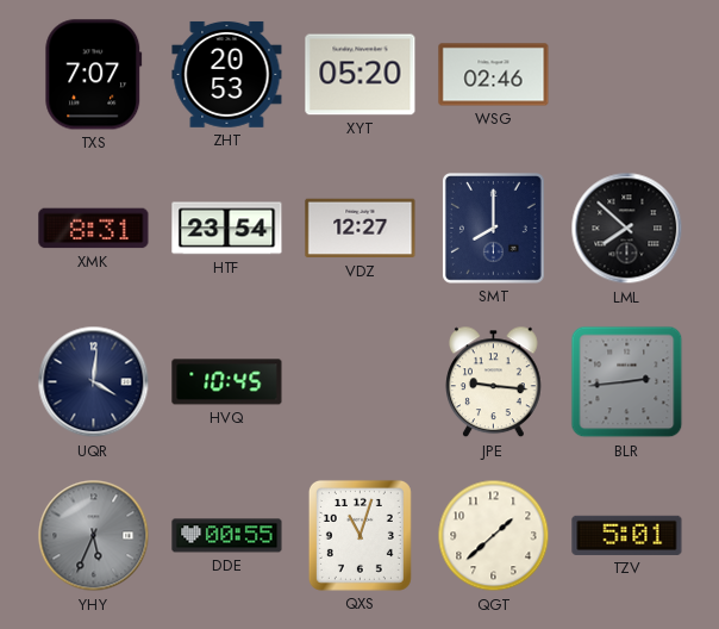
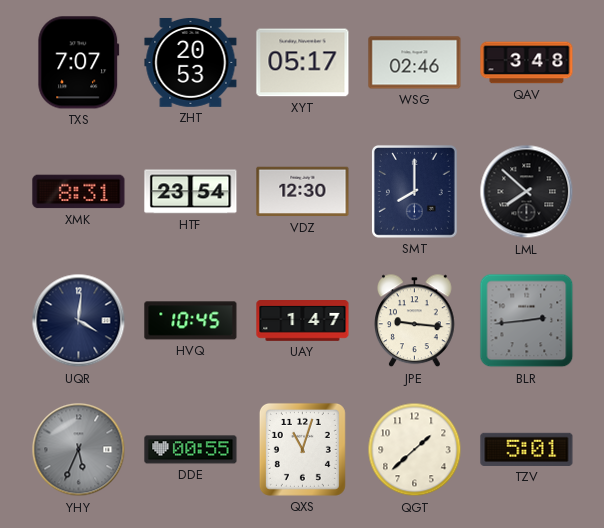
XYT: 05:20 -> 05:17 (303, 63)
QAV: none -> 3:48 (527, 63)
VDZ: 12:27 -> 12:30 (303, 192)
UAY: none -> 1:47 (303, 321)
